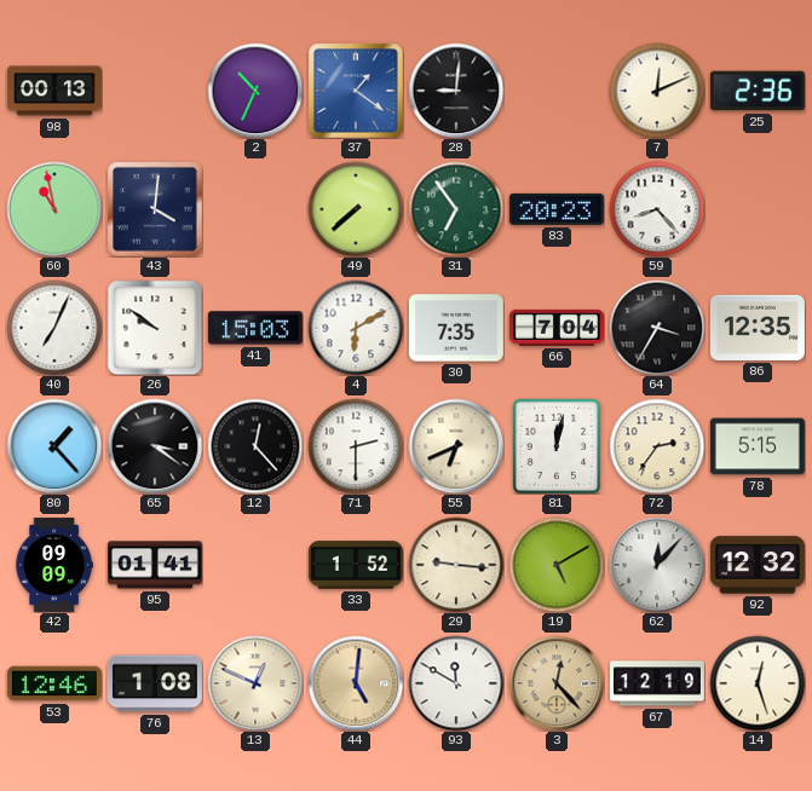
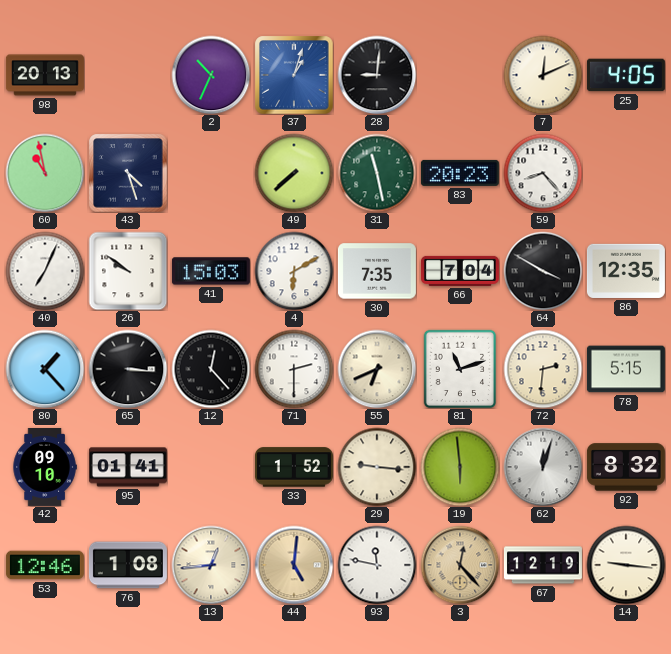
98: 00:13 -> 20:13 (45, 75)
37: 1:21 -> 1:03 (294, 75)
25: 2:36 -> 4:05 (626, 75)
43: 4:01 -> 4:27 (128, 173)
31: 6:54 -> 11:28 (377, 173)
64: 3:35 -> 3:50 (543, 271)
65: 3:21 -> 3:16 (128, 369)
81: 12:02 -> 11:12 (460, 369)
72: 2:36 -> 2:31 (543, 369)
42: 09:09 -> 09:10 (45, 467)
19: 5:10 -> 5:59 (460, 467)
62: 12:07 -> 12:03 (543, 467)
92: 12:32 -> 8:32 (626, 467)
13: 12:49 -> 12:44 (211, 565)
93: 11:50 -> 11:47 (377, 565)
14: 12:27 -> 9:16 (626, 565)
